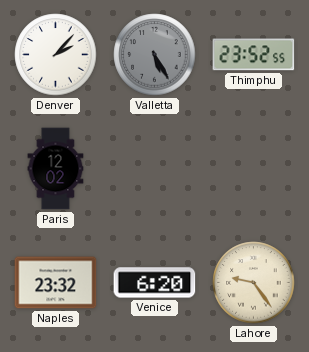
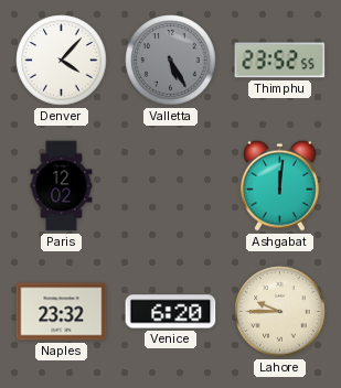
Denver: 2:07 -> 4:07 (62, 61)
Ashgabat: none -> 12:01 (279, 185)
Lahore: 9:24 -> 9:45 (280, 312)
